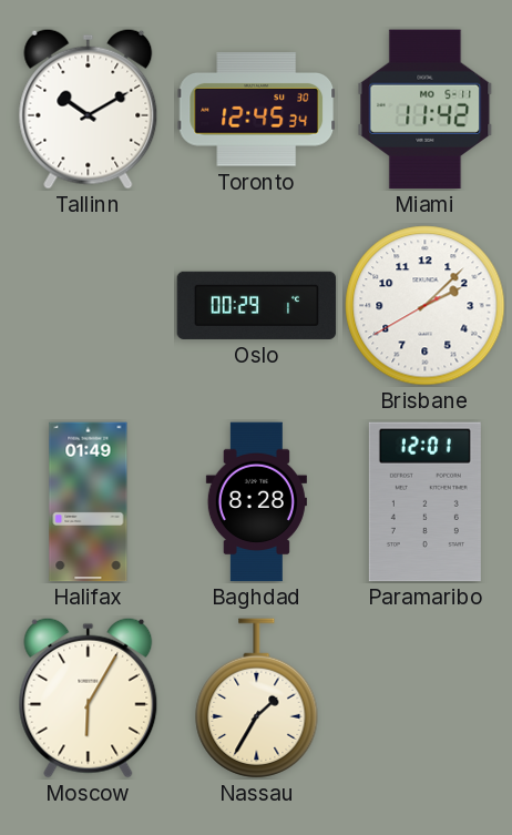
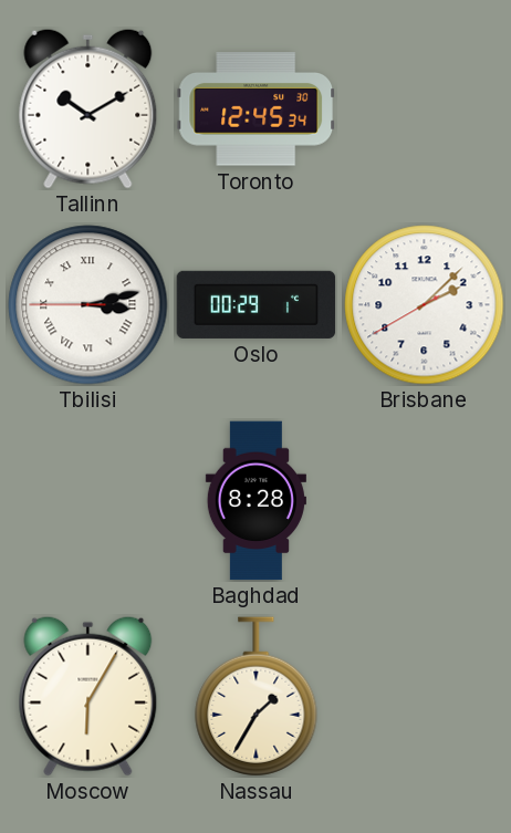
Miami: 11:42 -> none (426, 110)
Tbilisi: none -> 3:12 (88, 305)
Halifax: 01:49 -> none (89, 502)
Paramaribo: 12:01 -> none (424, 502)
